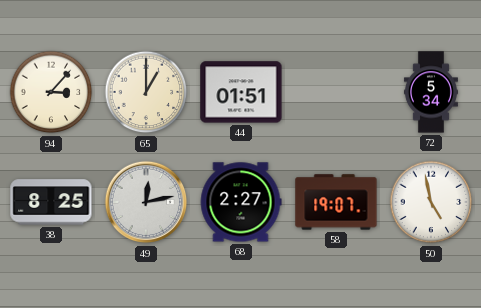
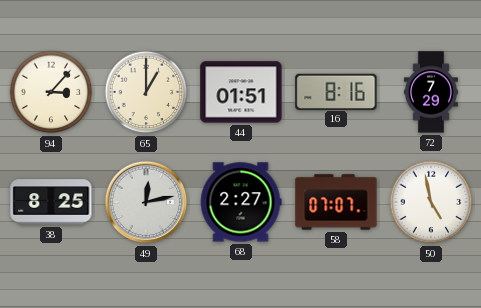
16: none -> 8:16 (336, 91)
72: 5:34 -> 7:29 (431, 92)
58: 19:07 -> 07:07 (336, 202)
